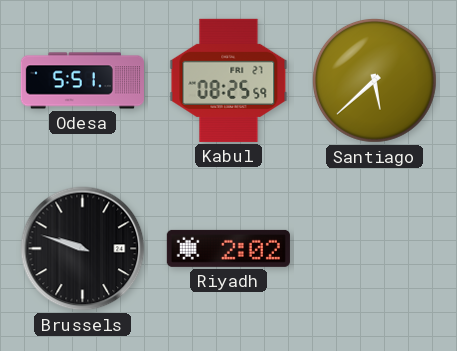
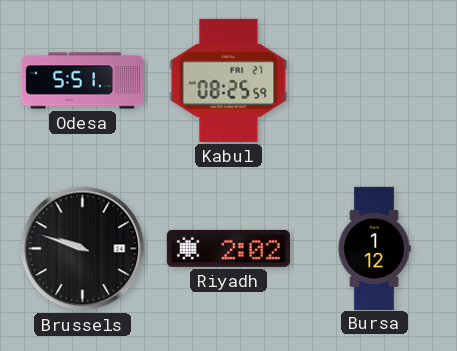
Santiago: 5:38 -> none (374, 80)
Bursa: none -> 1:12 (374, 248)
